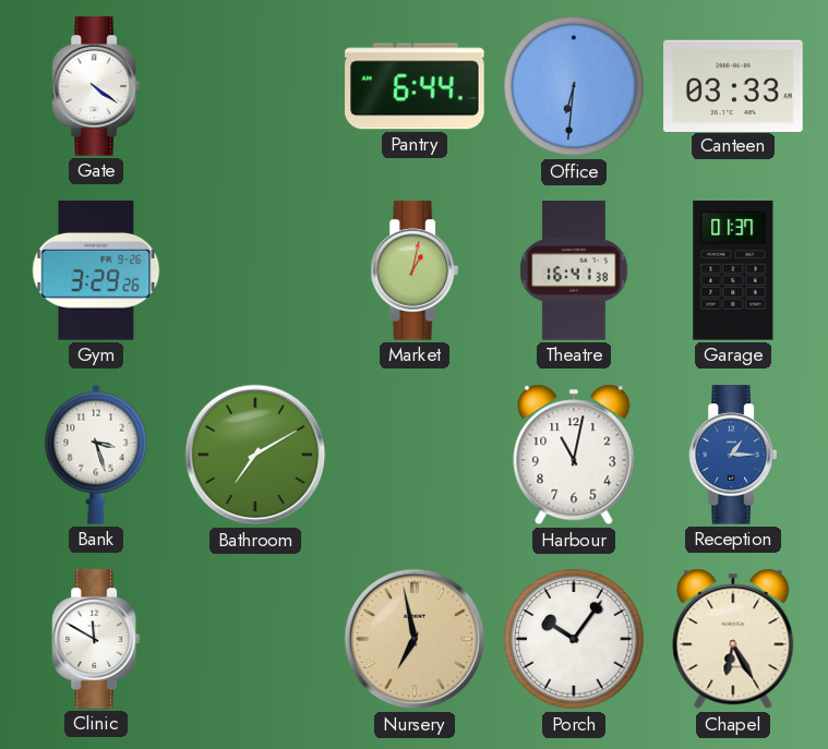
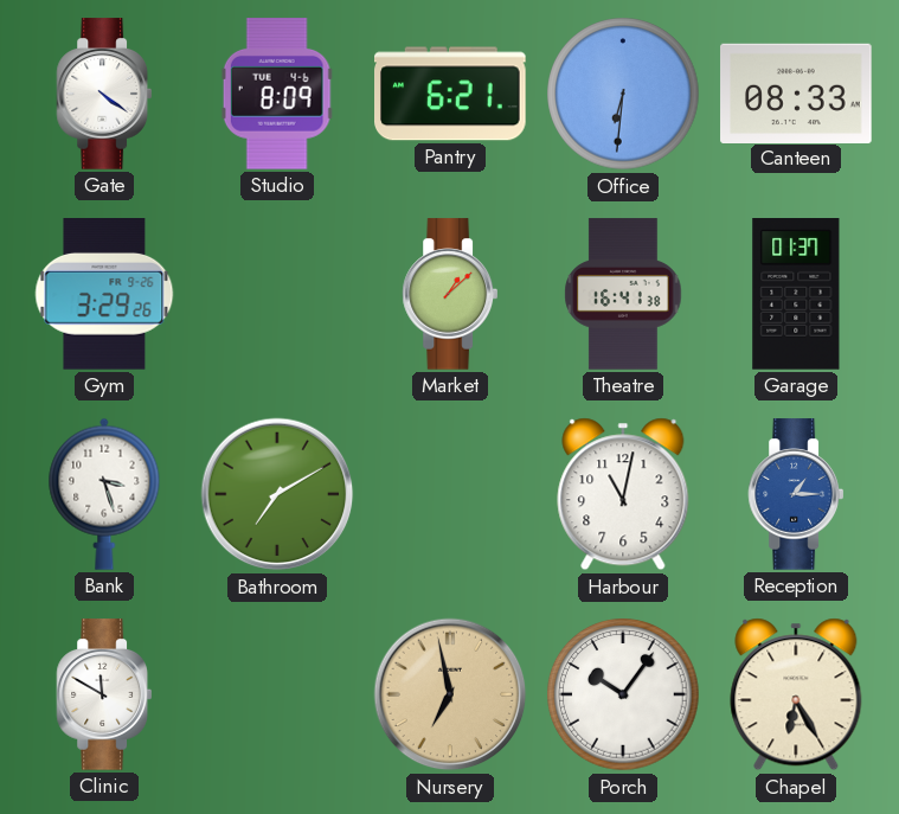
Studio: none -> 8:09 (277, 95)
Pantry: 6:44 -> 6:21 (451, 94)
Canteen: 03:33 -> 08:33 (796, 92)
Market: 1:02 -> 1:08 (449, 294)
